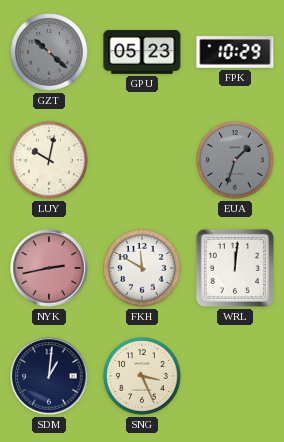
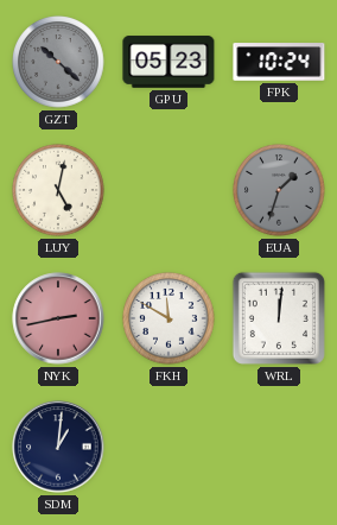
FPK: 10:29 -> 10:24 (279, 62)
LUY: 10:02 -> 5:02 (58, 190)
SNG: 3:26 -> none (142, 376)
